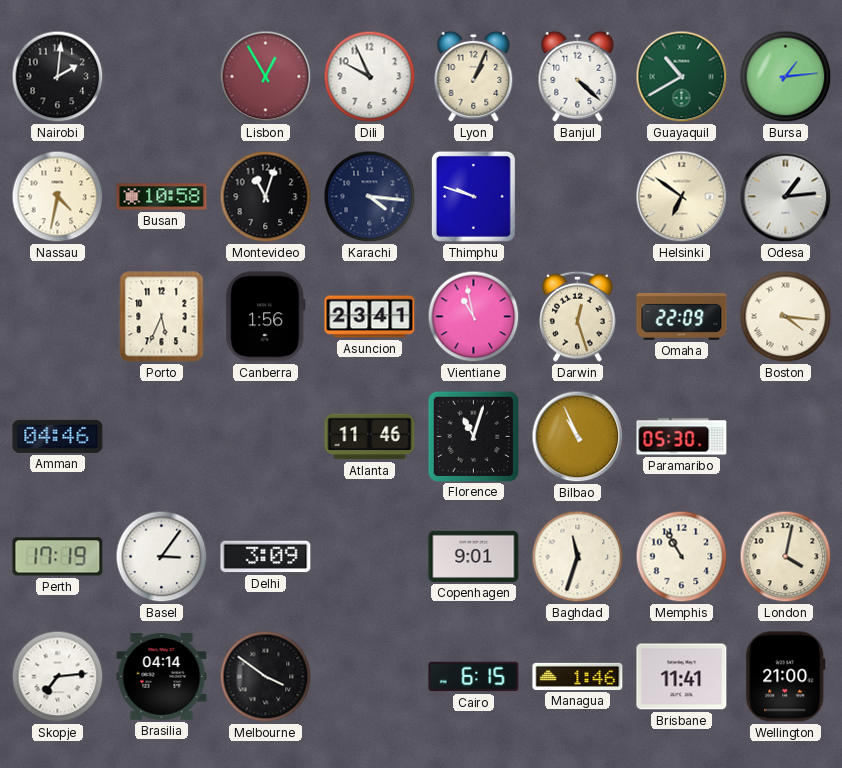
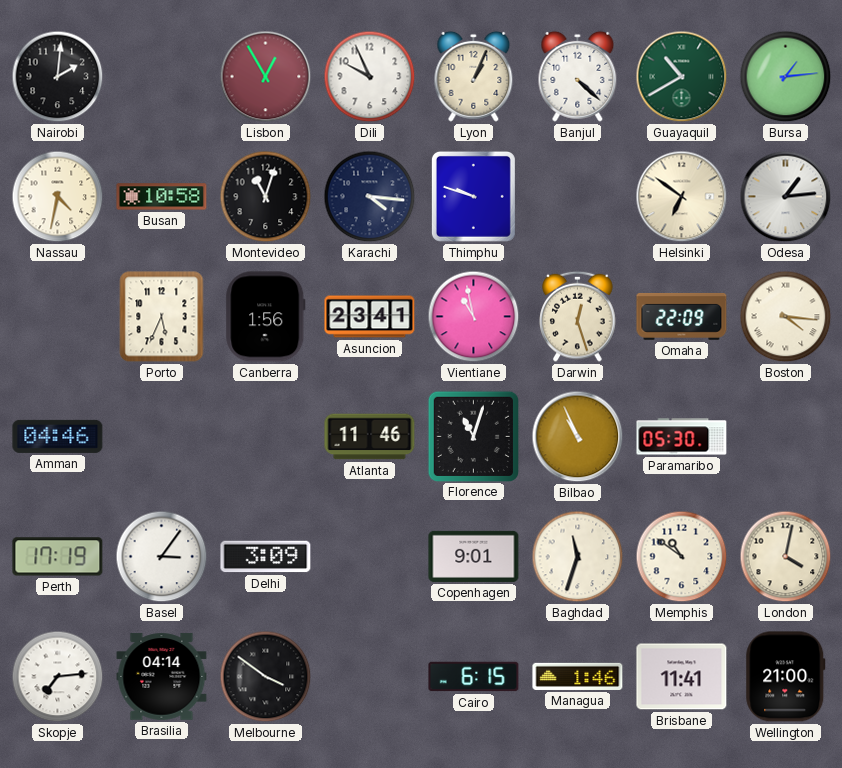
Memphis: 10:55 -> 10:51 (682, 557)
